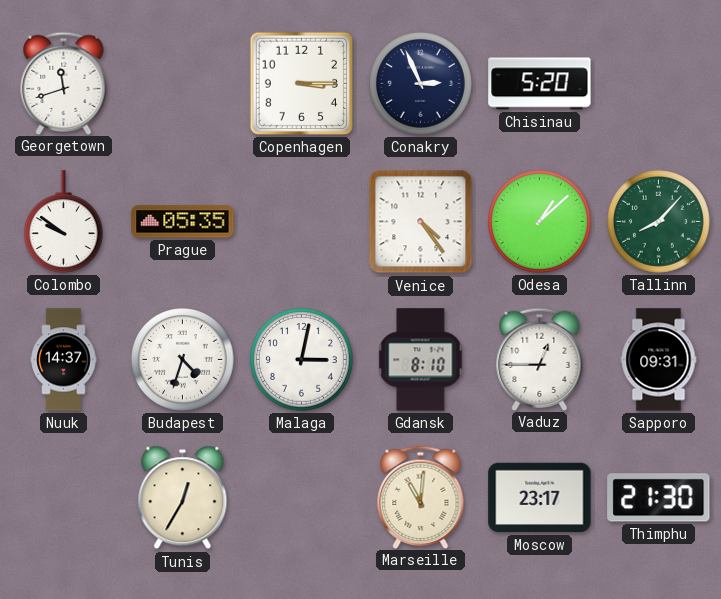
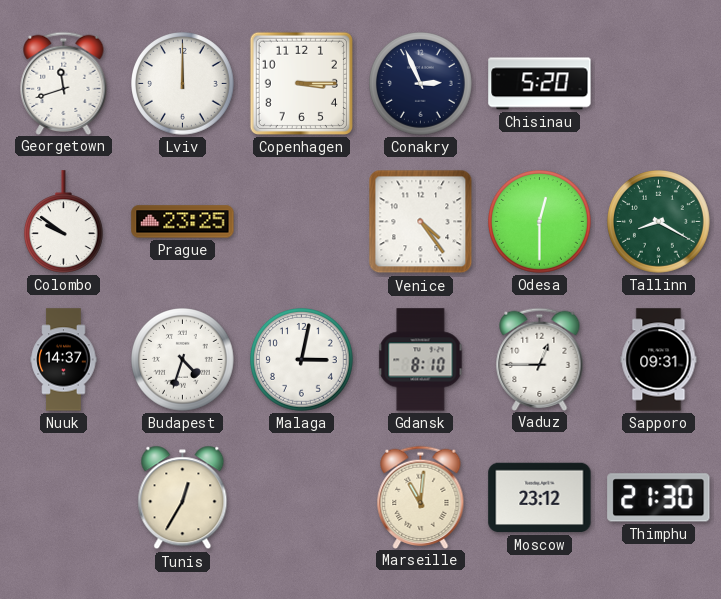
Lviv: none -> 12:00 (183, 84)
Prague: 05:35 -> 23:25 (183, 222)
Odesa: 1:08 -> 12:30 (540, 222)
Tallinn: 8:07 -> 8:20 (659, 222)
Moscow: 23:17 -> 23:12 (540, 498)
